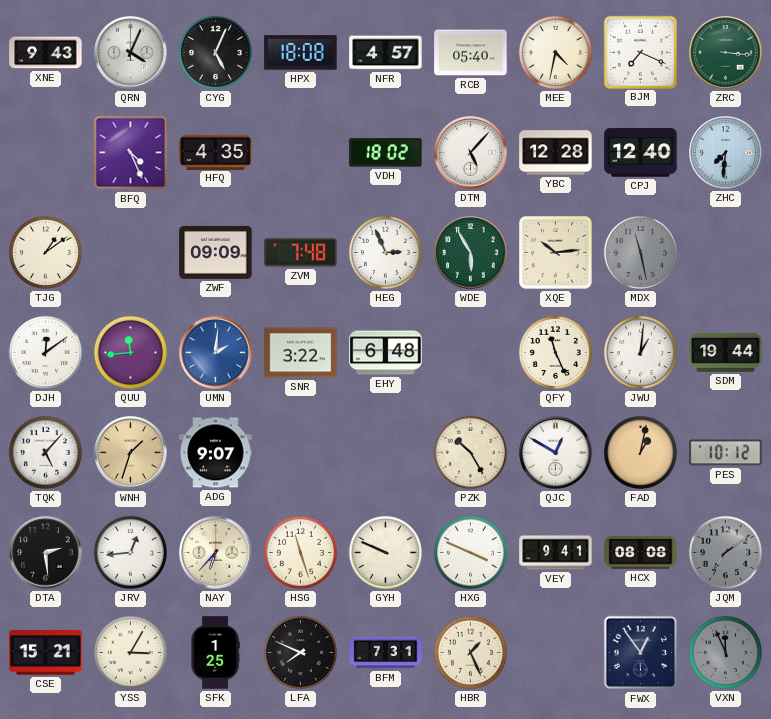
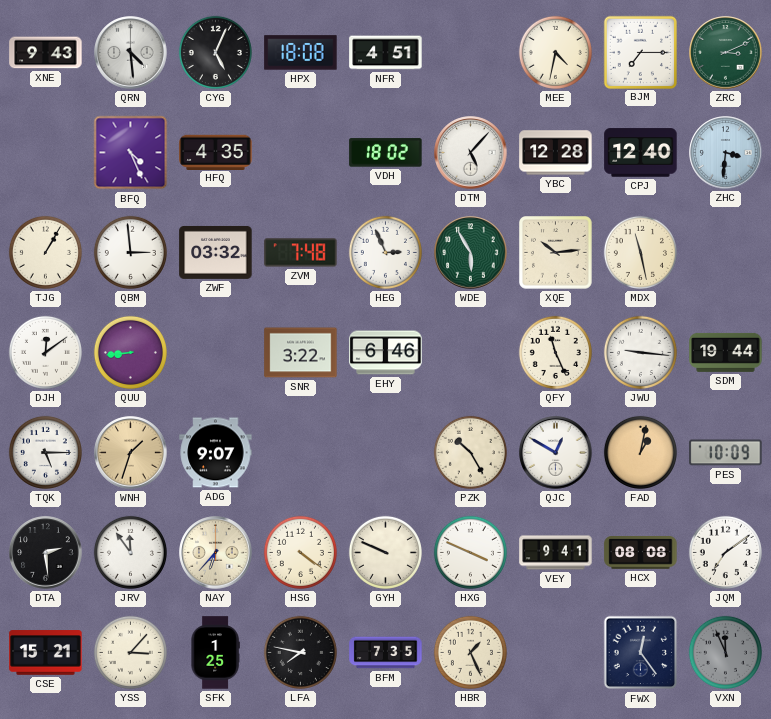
QRN: 4:04 -> 4:29 (131, 53)
NFR: 4:57 -> 4:51 (386, 53)
RCB: 05:40 -> none (471, 53)
BJM: 7:19 -> 7:15 (640, 52)
ZRC: 3:16 -> 3:11 (726, 53)
ZHC: 7:31 -> 3:31 (726, 153)
TJG: 1:09 -> 1:05 (45, 252)
QBM: none -> 2:59 (130, 252)
ZWF: 09:09 -> 03:32 (216, 252)
MDX dial: grey -> cream (640, 252)
QUU: 11:44 -> 8:44 (130, 352)
UMN: 2:01 -> none (216, 353)
EHY: 6:48 -> 6:46 (386, 353)
JWU: 1:01 -> 9:16 (640, 352)
TQK: 5:07 -> 5:15 (45, 452)
PES: 10:12 -> 10:09 (726, 453)
JRV: 12:44 -> 11:54 (130, 552)
HSG: 11:27 -> 4:21 (300, 552)
JQM dial: grey -> white (725, 552)
YSS: 3:05 -> 3:07 (130, 652)
LFA: 7:49 -> 7:47 (300, 652)
BFM: 7:31 -> 7:35 (386, 653)
FWX: 12:54 -> 12:24 (641, 653)
